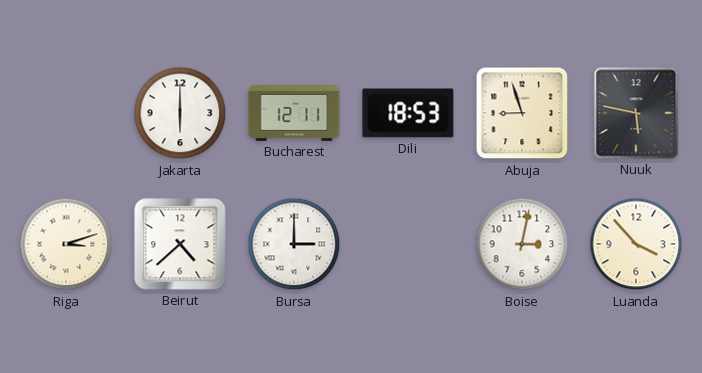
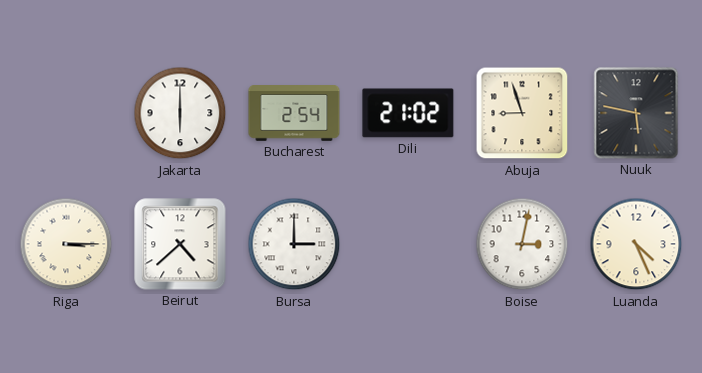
Bucharest: 12:11 -> 2:54 (294, 113)
Dili: 18:53 -> 21:02 (408, 113)
Riga: 3:12 -> 3:15 (66, 244)
Luanda: 3:53 -> 4:26 (636, 244)
